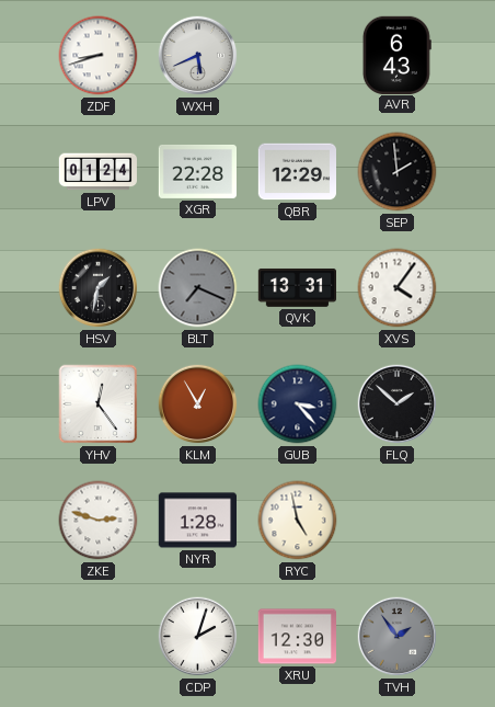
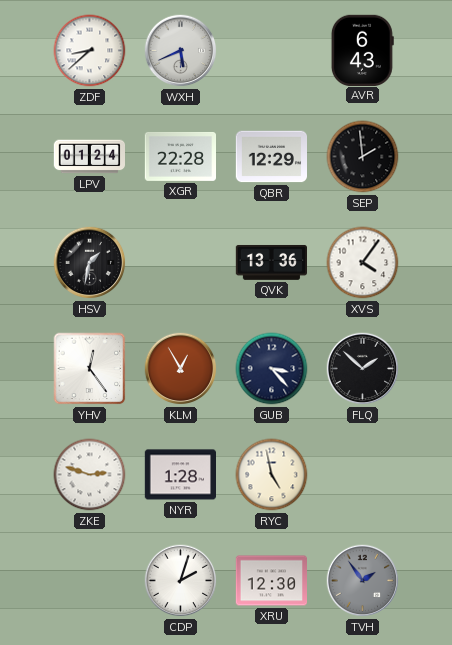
ZDF: 8:42 -> 8:38 (90, 51)
BLT: 7:19 -> none (198, 288)
QVK: 13:31 -> 13:36 (271, 262)
